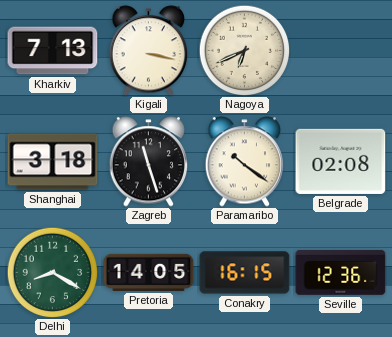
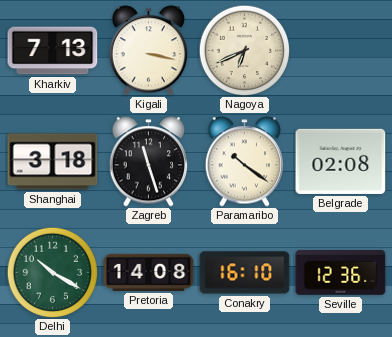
Delhi: 8:20 -> 10:20 (52, 272)
Pretoria: 14:05 -> 14:08 (149, 272)
Conakry: 16:15 -> 16:10 (245, 273)
